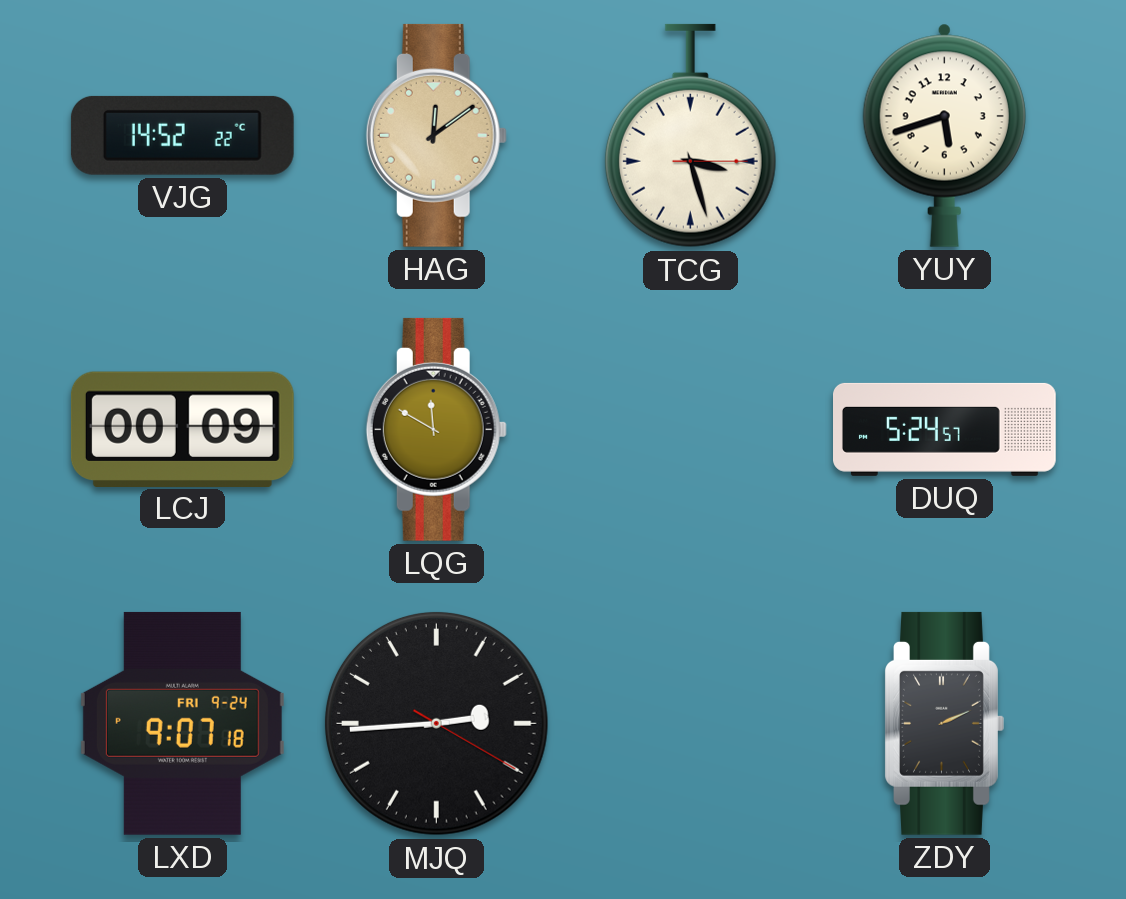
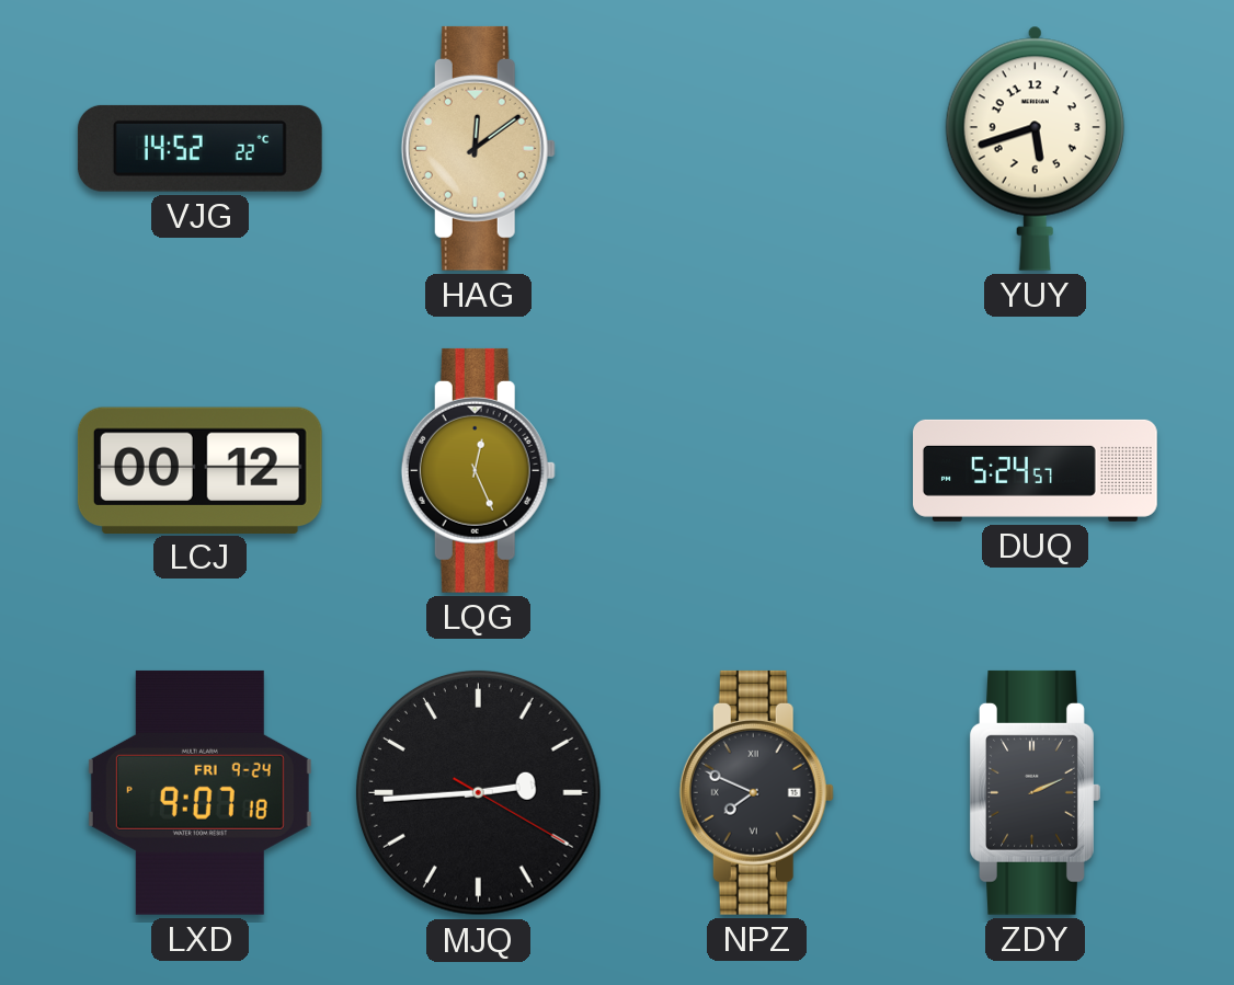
TCG: 3:27 -> none (690, 136)
LCJ: 00:09 -> 00:12 (199, 470)
LQG: 11:50 -> 12:26 (478, 470)
NPZ: none -> 7:49 (756, 792)
